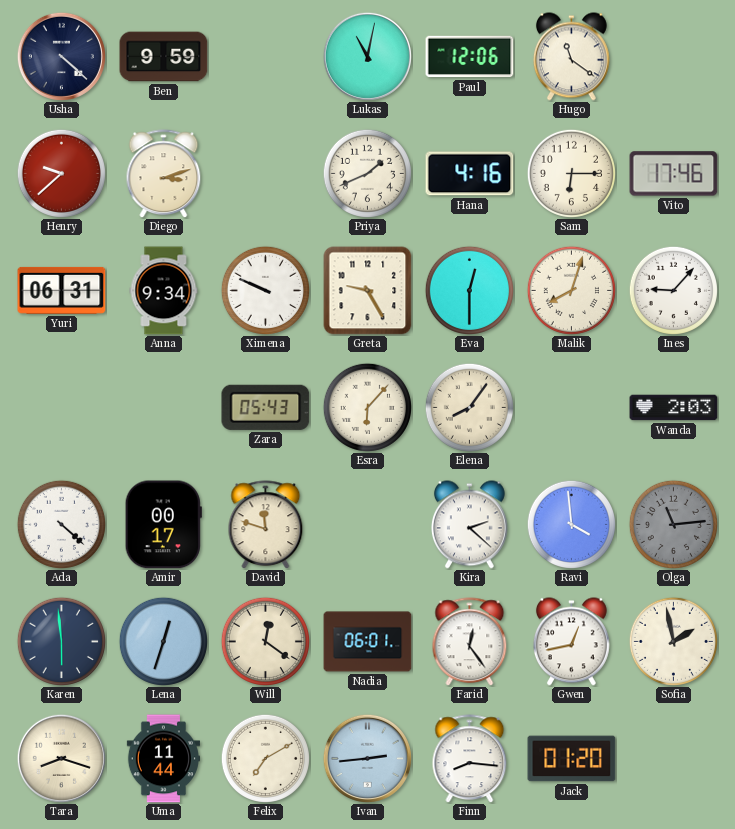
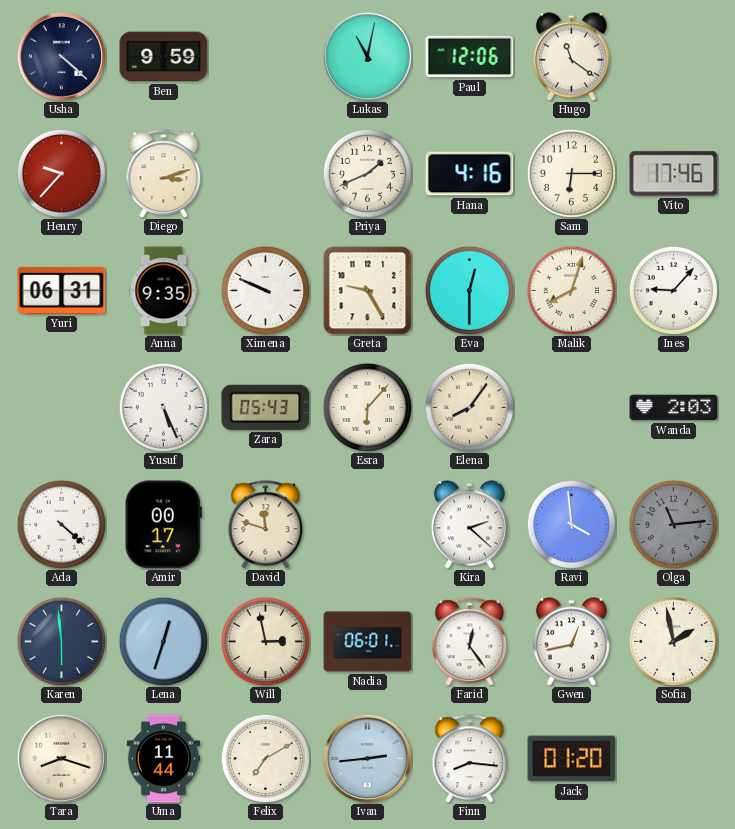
Henry: 9:38 -> 9:37 (61, 173)
Anna: 9:34 -> 9:35 (164, 291)
Yusuf: none -> 5:26 (163, 407)
Will: 12:21 -> 2:58 (265, 641)
